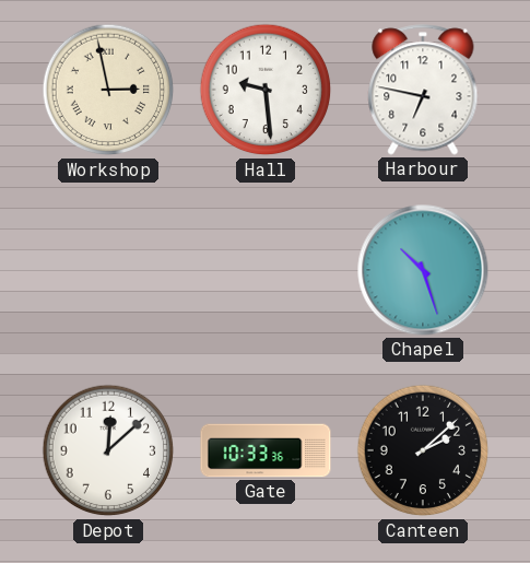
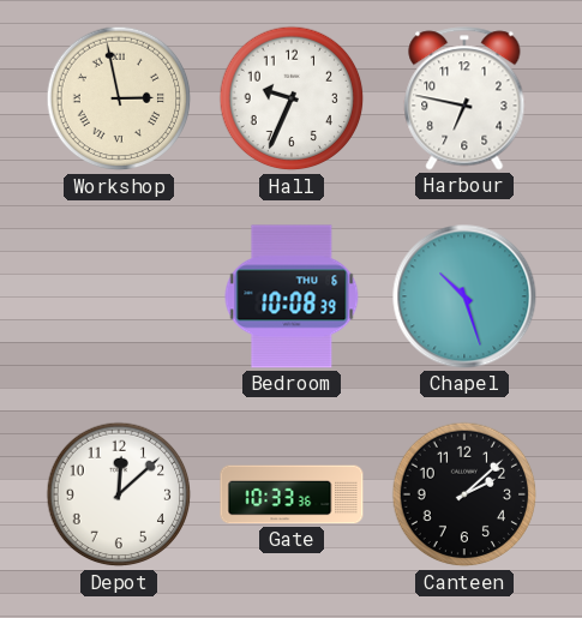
Hall: 9:29 -> 9:34 (292, 98)
Bedroom: none -> 10:08 (292, 296)
